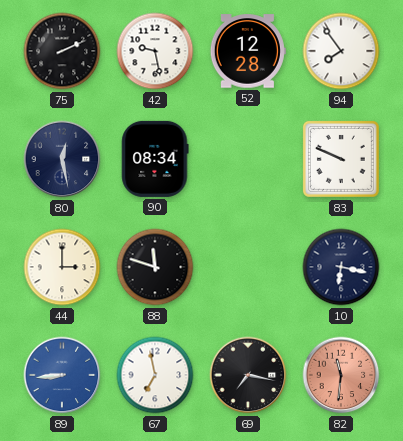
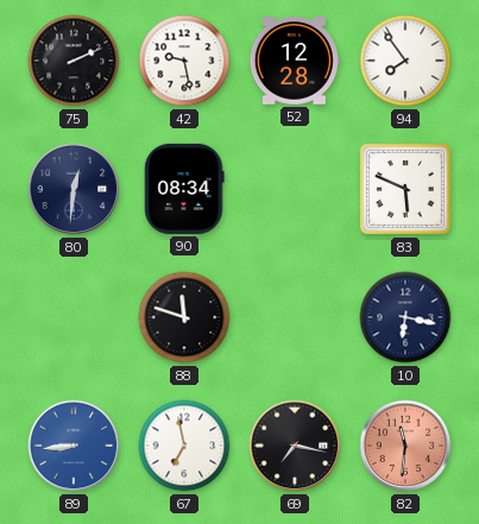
80: 12:28 -> 12:31 (74, 189)
83: 9:49 -> 5:49 (405, 189)
44: 3:00 -> none (62, 267)
